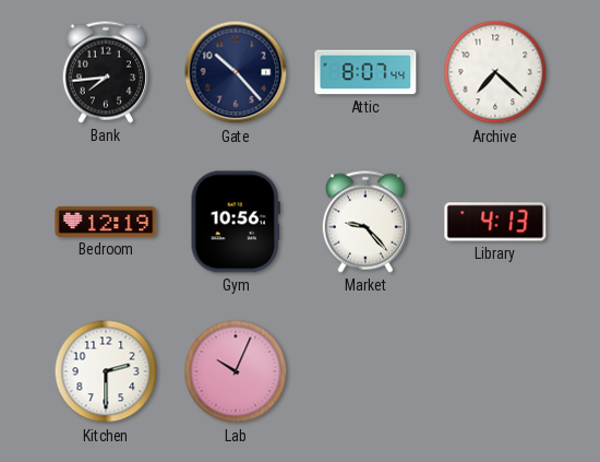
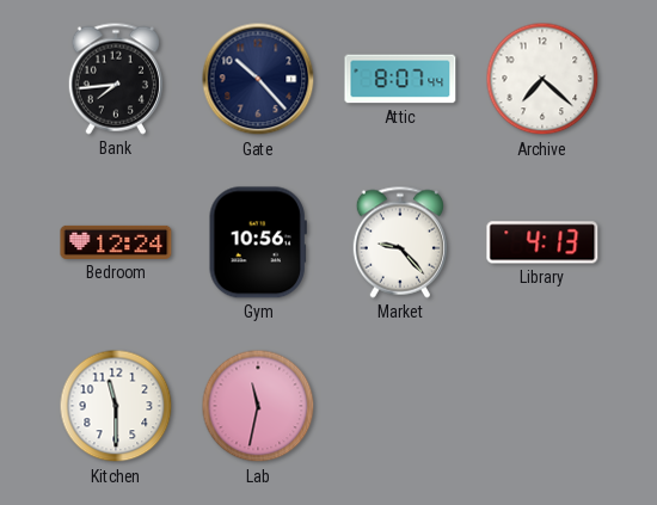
Bedroom: 12:19 -> 12:24 (116, 242)
Kitchen: 2:30 -> 11:30 (116, 406)
Lab: 10:04 -> 11:32 (258, 406)
